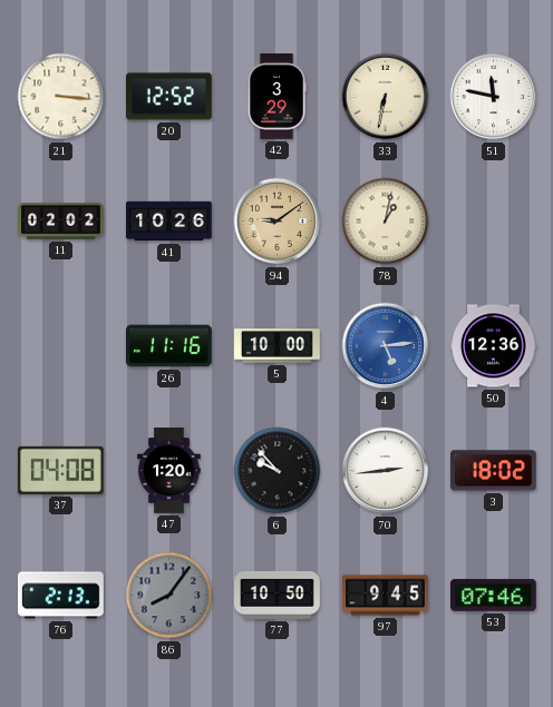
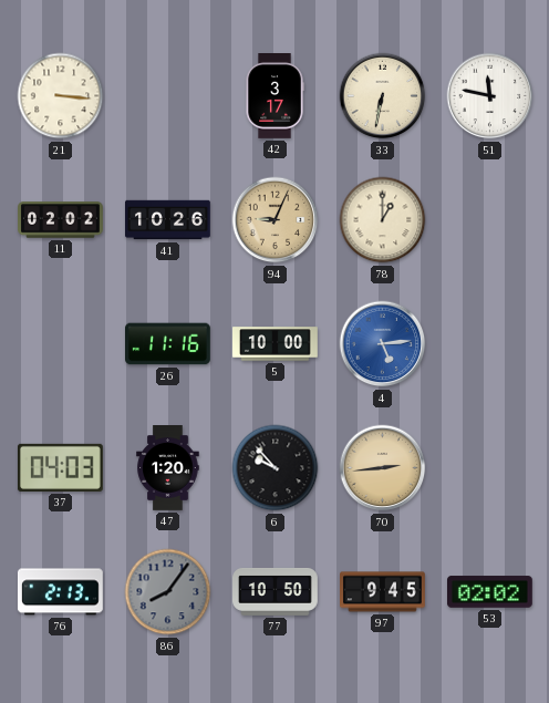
20: 12:52 -> none (169, 97)
42: 3:29 -> 3:17 (274, 96)
94: 9:09 -> 9:04 (276, 220)
78: 1:02 -> 1:00 (383, 220)
50: 12:36 -> none (494, 346)
37: 04:08 -> 04:03 (60, 467)
70 dial: white -> champagne (383, 468)
3: 18:02 -> none (493, 471)
53: 07:46 -> 02:02 (490, 592)
